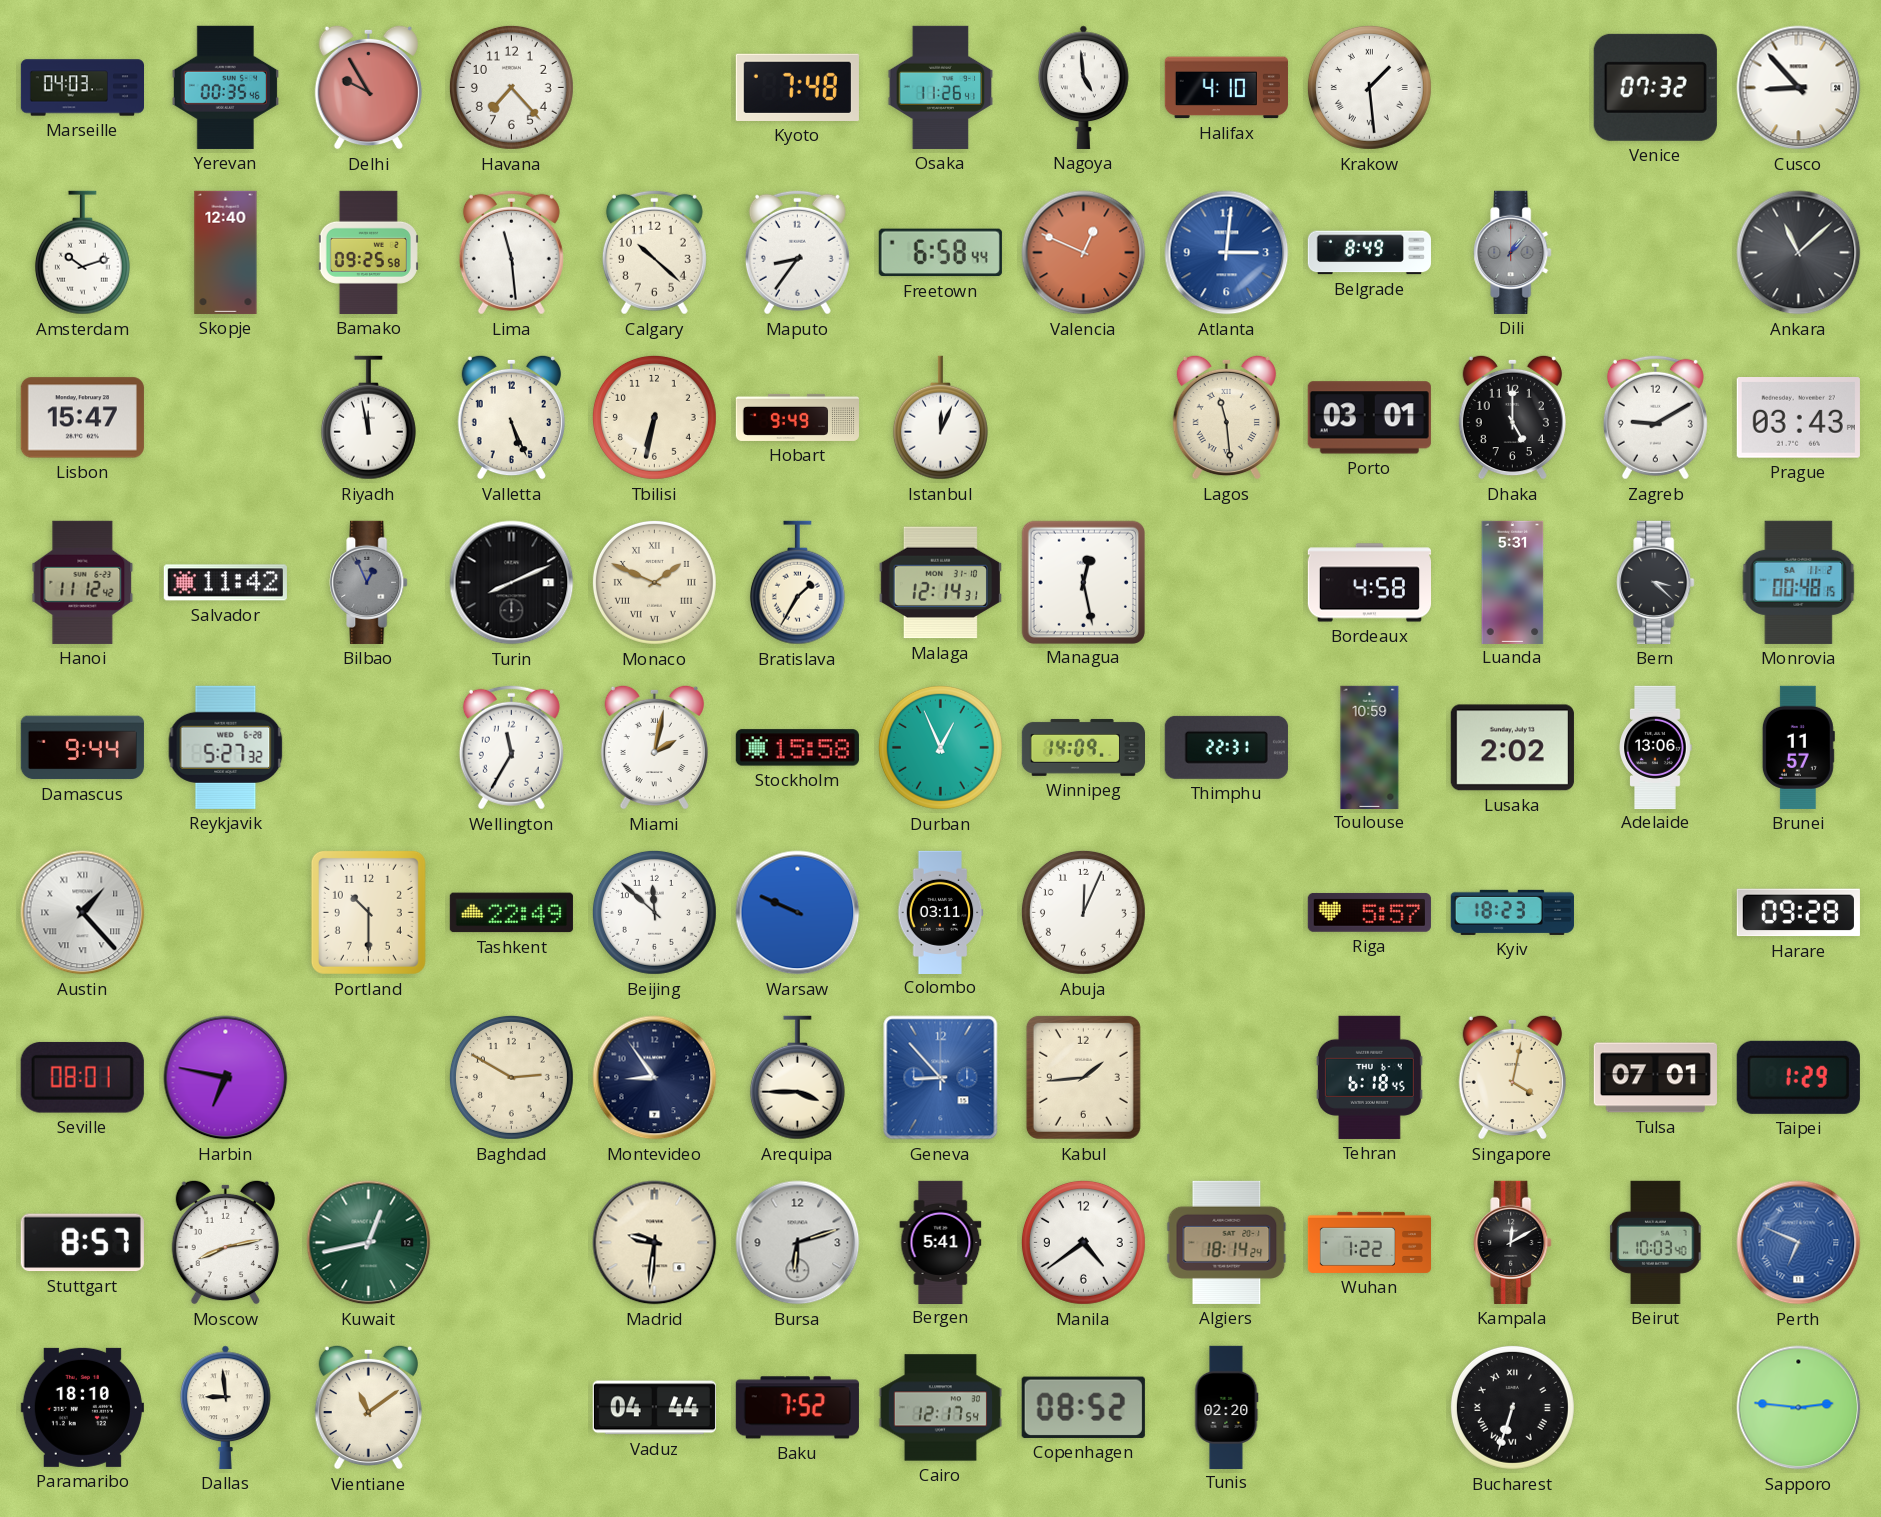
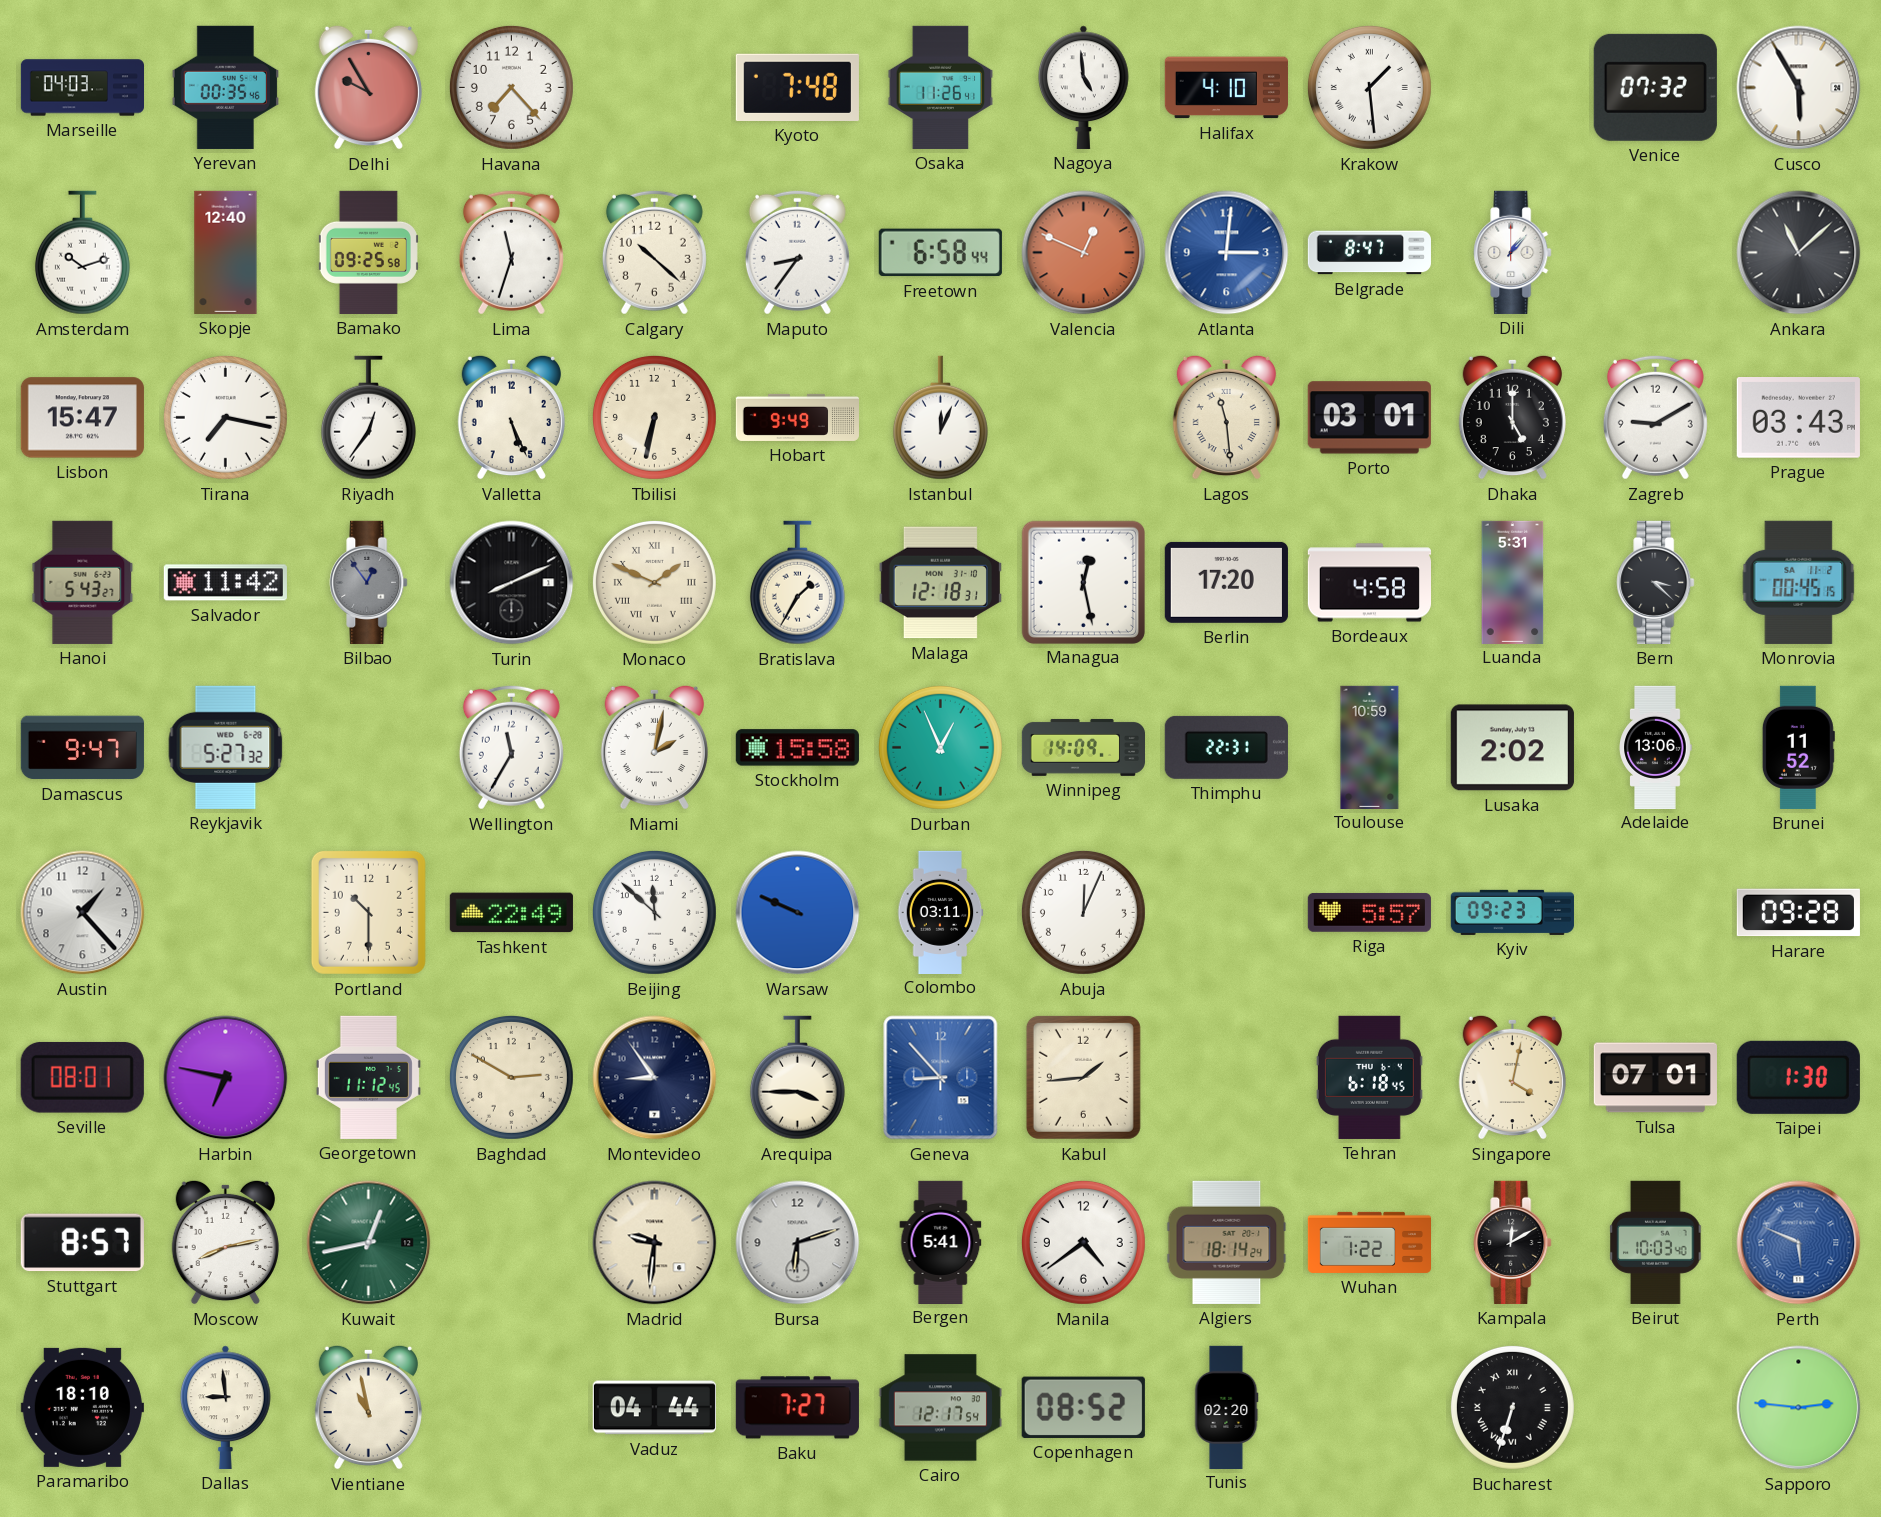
Cusco: 8:53 -> 5:55 (1799, 88)
Lima: 11:29 -> 11:33 (511, 252)
Belgrade: 8:49 -> 8:47 (1369, 253)
Dili dial: grey -> white (1513, 252)
Tirana: none -> 7:17 (225, 417)
Riyadh: 11:58 -> 12:36 (368, 418)
Hanoi: 11:12 -> 5:43 (83, 582)
Bilbao: 12:56 -> 12:54 (369, 582)
Malaga: 12:14 -> 12:18 (940, 583)
Berlin: none -> 17:20 (1226, 582)
Monrovia: 00:48 -> 00:45 (1799, 582)
Damascus: 9:44 -> 9:47 (82, 748)
Brunei: 11:57 -> 11:52 (1798, 747)
Austin numerals: Roman -> Arabic (83, 913)
Kyiv: 18:23 -> 09:23 (1512, 912)
Georgetown: none -> 11:12 (368, 1077)
Taipei: 1:29 -> 1:30 (1798, 1077)
Perth: 6:49 -> 5:49 (1799, 1243)
Vientiane: 11:09 -> 10:58 (368, 1407)
Baku: 7:52 -> 7:27 (797, 1408)
